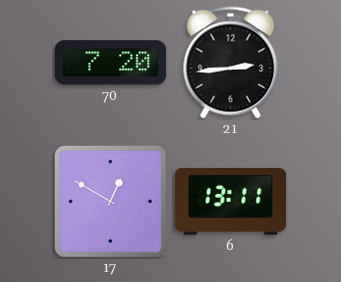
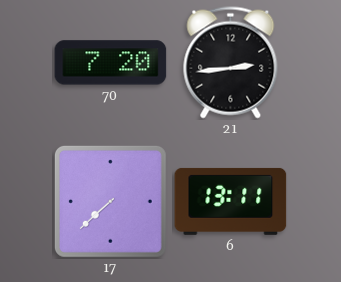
17: 12:50 -> 7:38 (110, 201)
